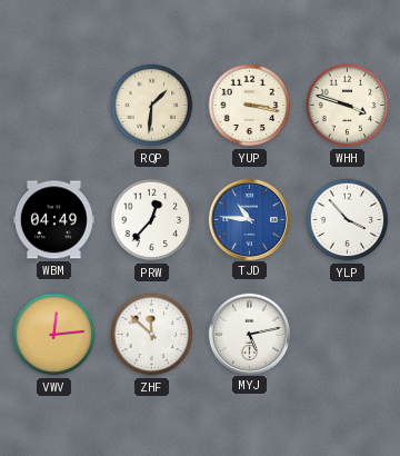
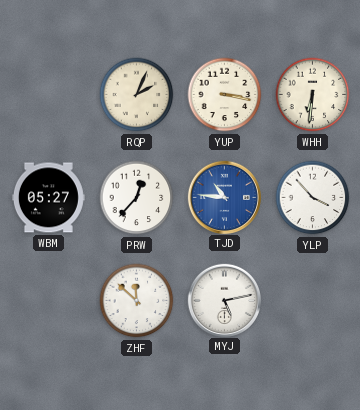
RQP: 1:31 -> 2:04 (137, 95)
WHH: 3:48 -> 6:31 (313, 95)
WBM: 04:49 -> 05:27 (48, 198)
VWV: 12:14 -> none (54, 335)
